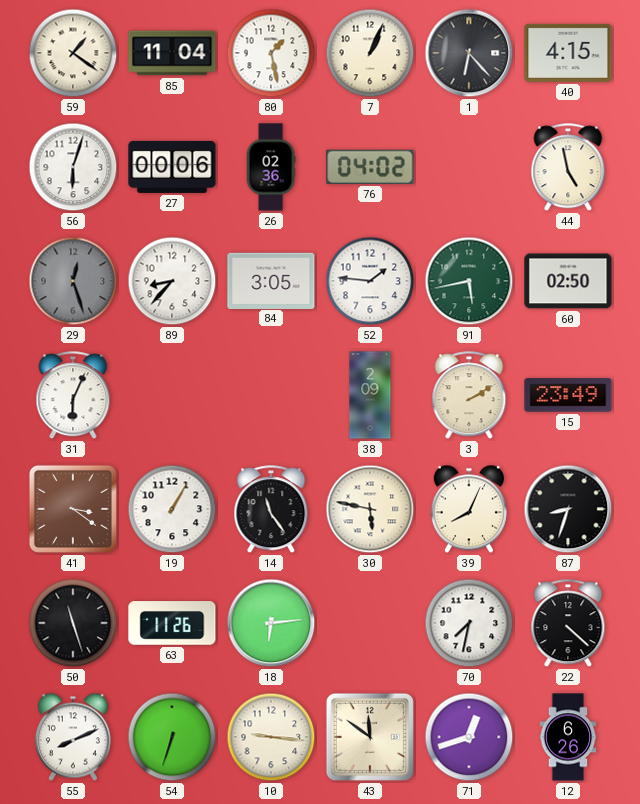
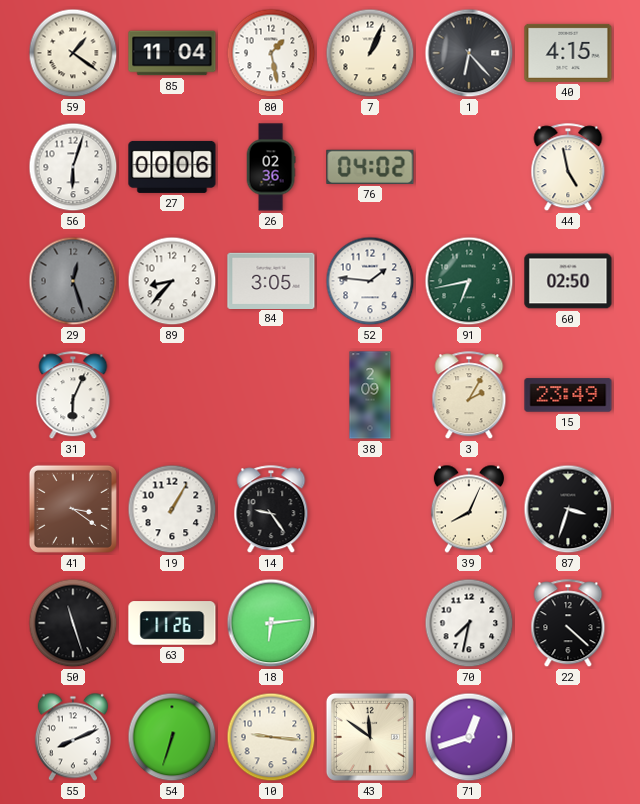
91: 5:43 -> 6:43 (469, 281)
3: 2:10 -> 2:05 (469, 396)
14: 11:24 -> 9:24 (271, 510)
30: 5:47 -> none (370, 509)
87: 8:33 -> 3:33 (568, 509)
12: 6:26 -> none (568, 737)
